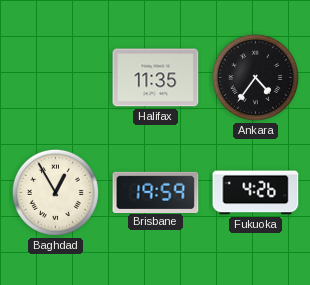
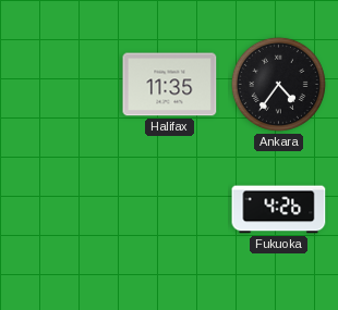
Baghdad: 12:55 -> none (55, 192)
Brisbane: 19:59 -> none (156, 192)
